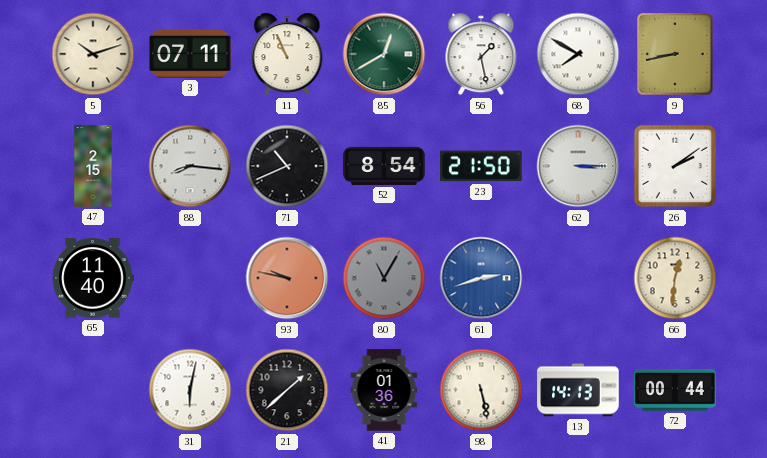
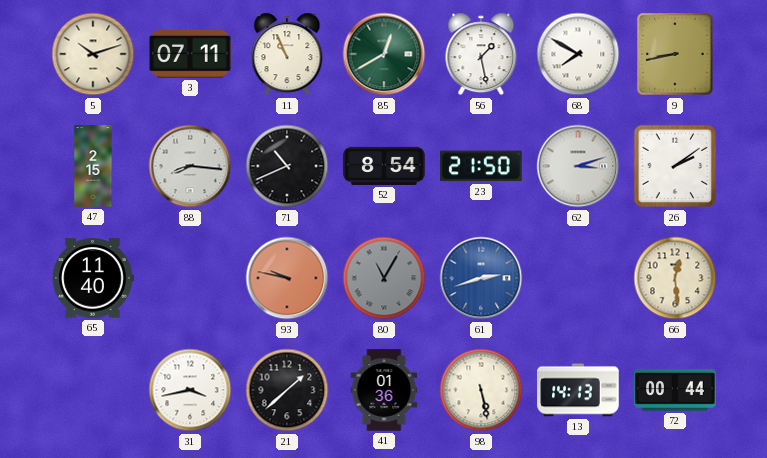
62: 3:15 -> 3:12 (578, 166)
66: 12:31 -> 12:29 (675, 278)
31: 6:02 -> 3:43 (190, 390)
